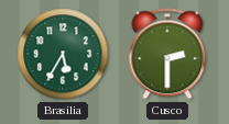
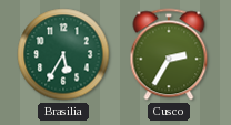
Cusco: 2:30 -> 2:35 (169, 54)
